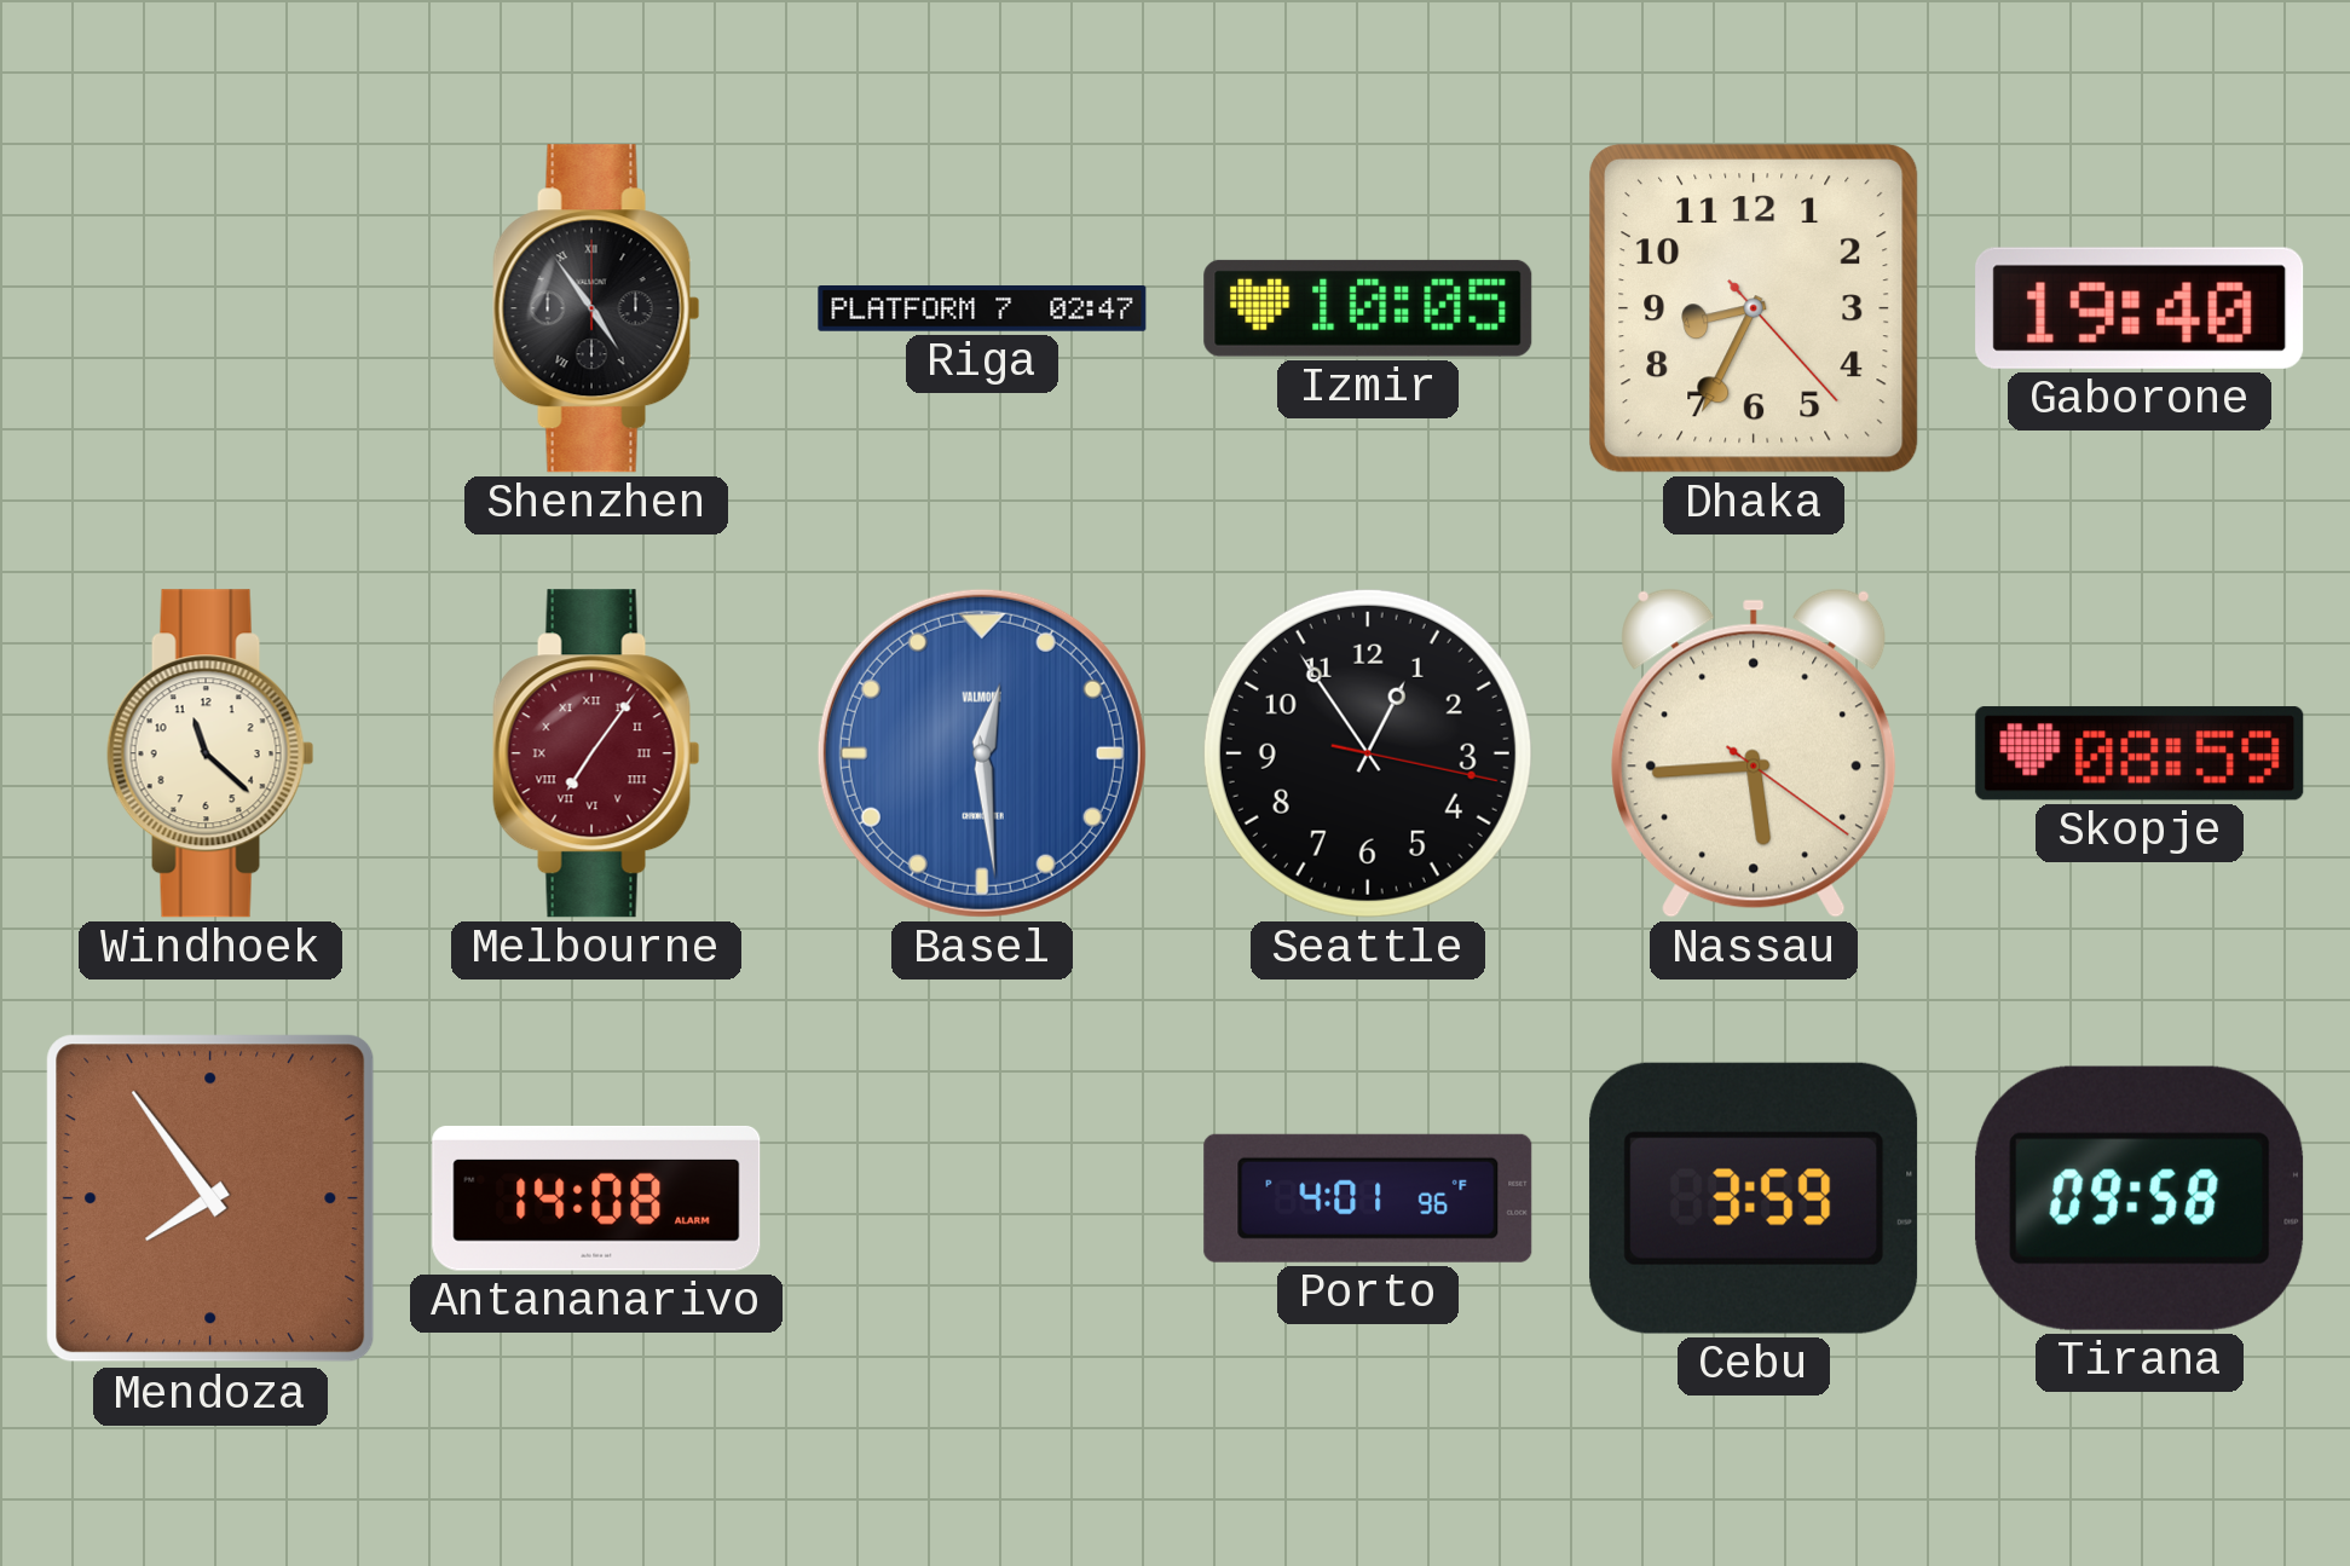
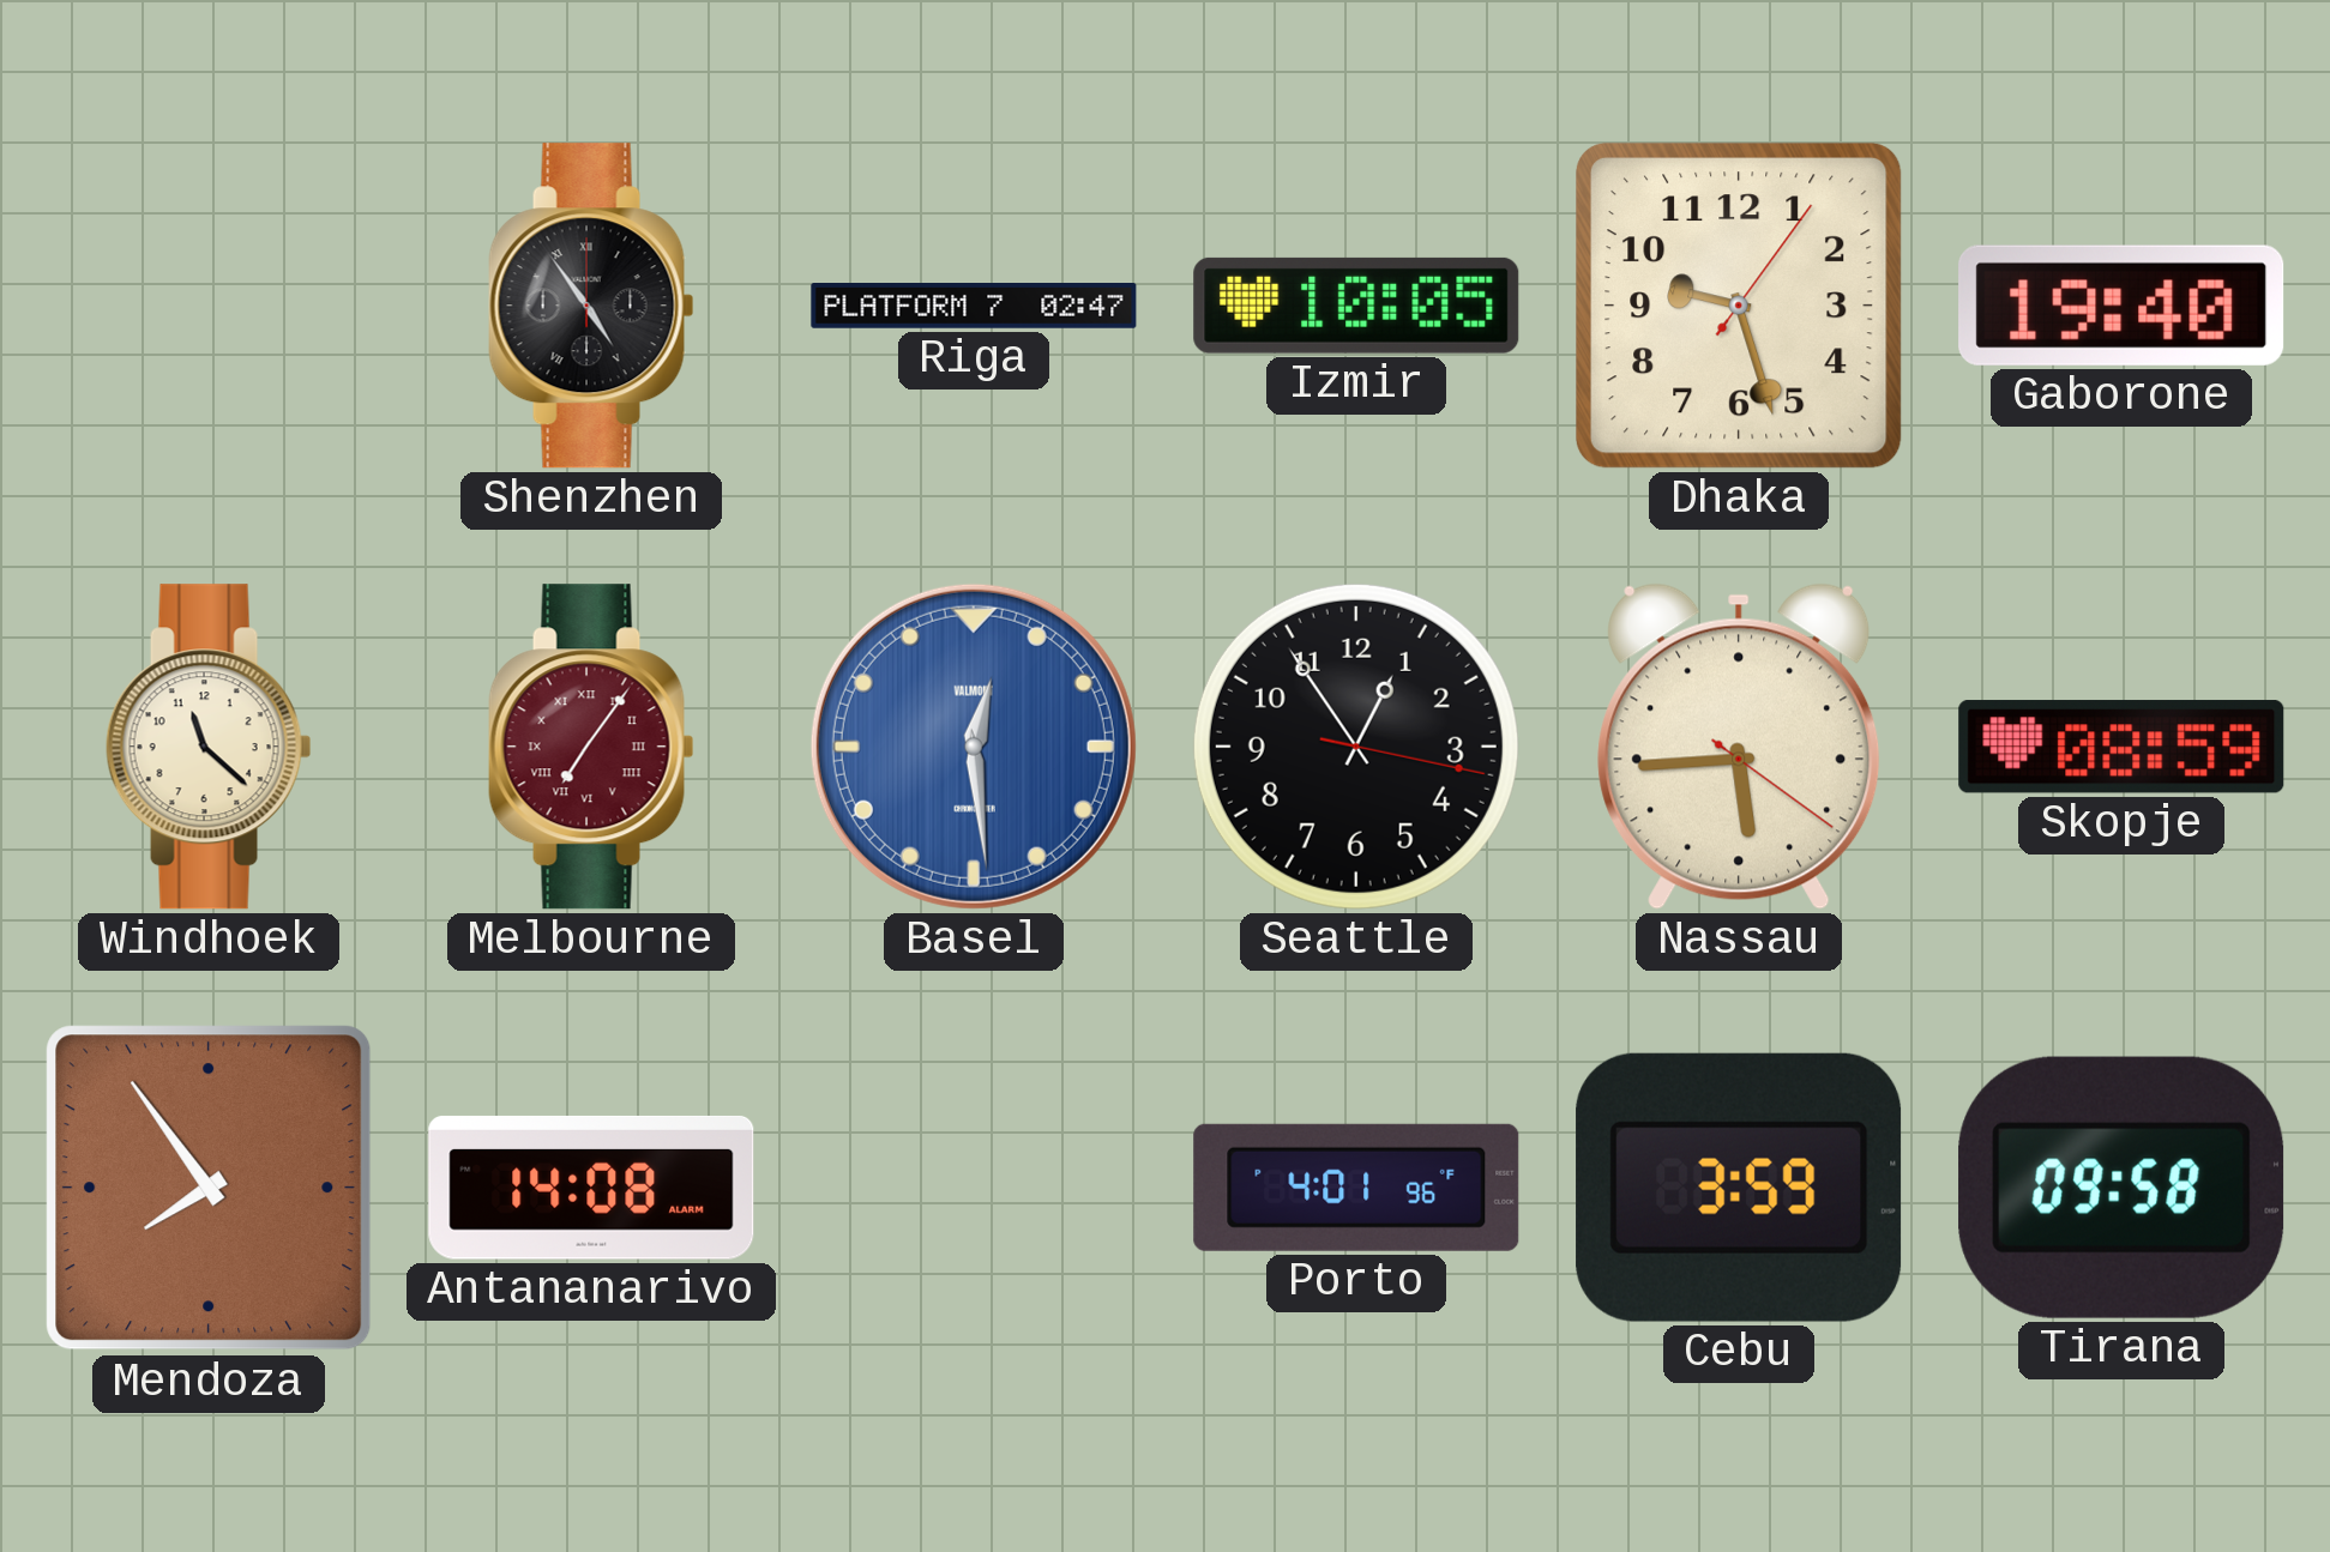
Dhaka: 8:34 -> 9:27 (1740, 307)
